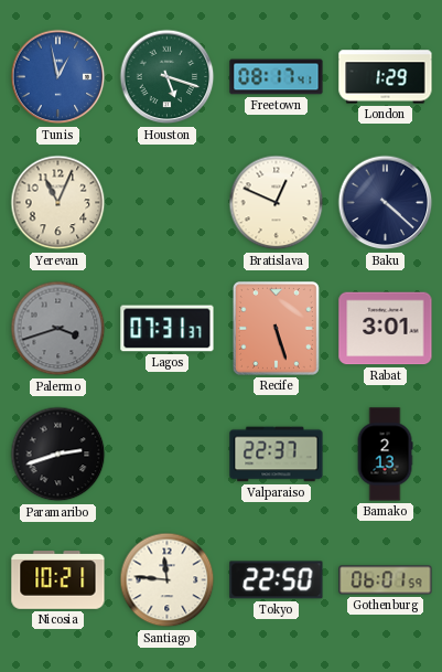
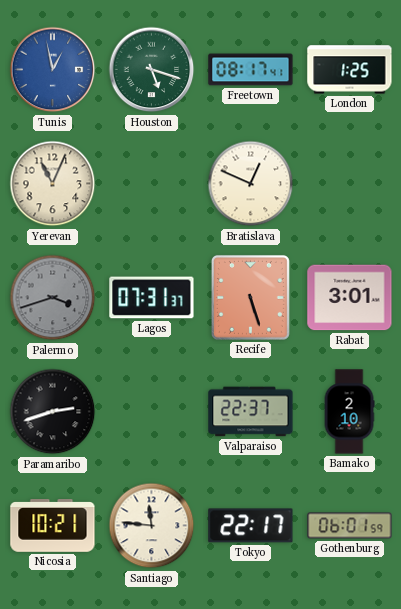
London: 1:29 -> 1:25 (350, 70)
Baku: 4:22 -> none (386, 203)
Bamako: 2:13 -> 2:10 (349, 412)
Tokyo: 22:50 -> 22:17 (251, 526)
